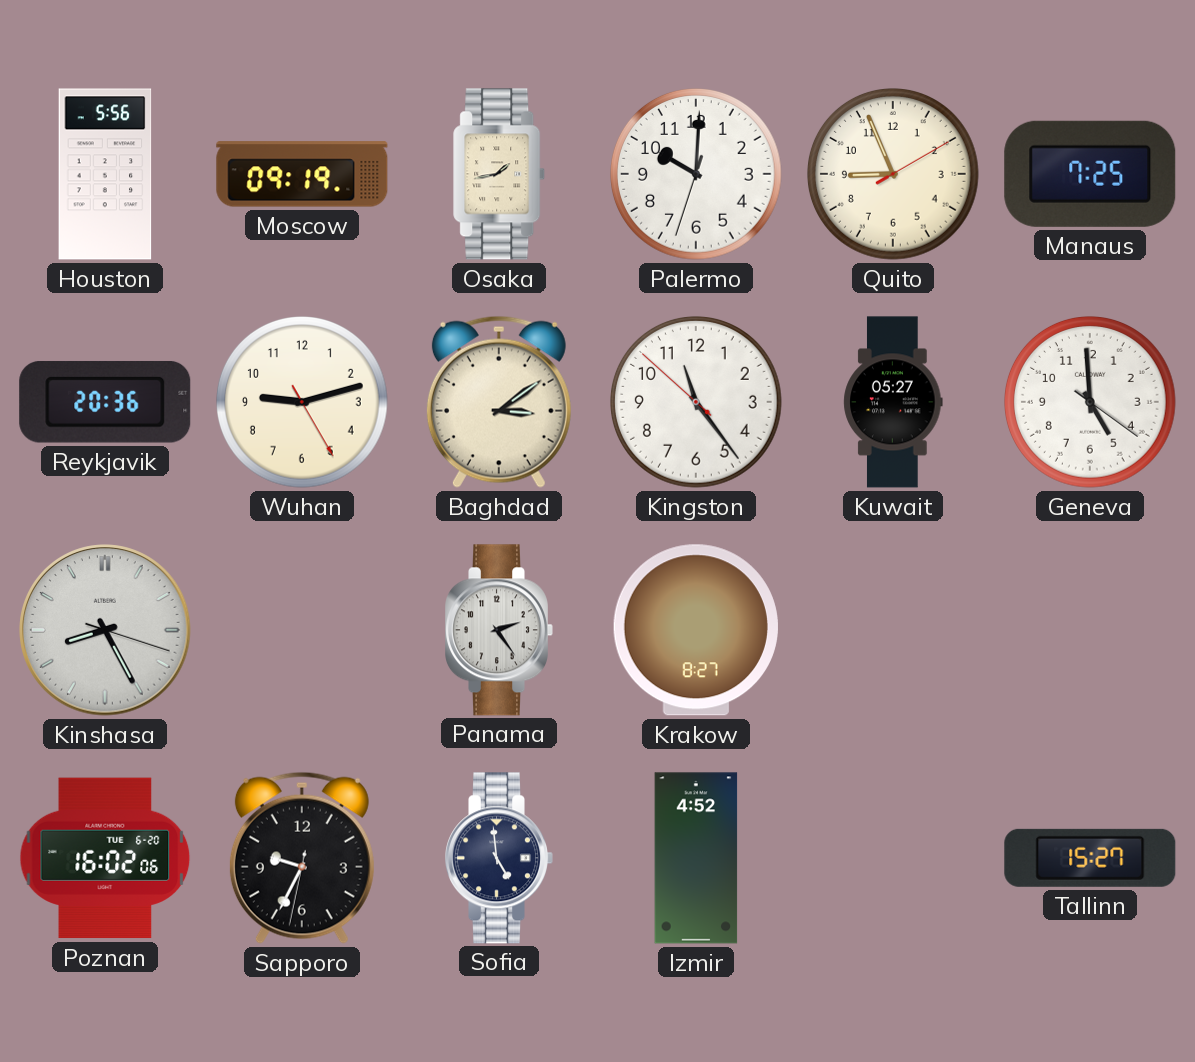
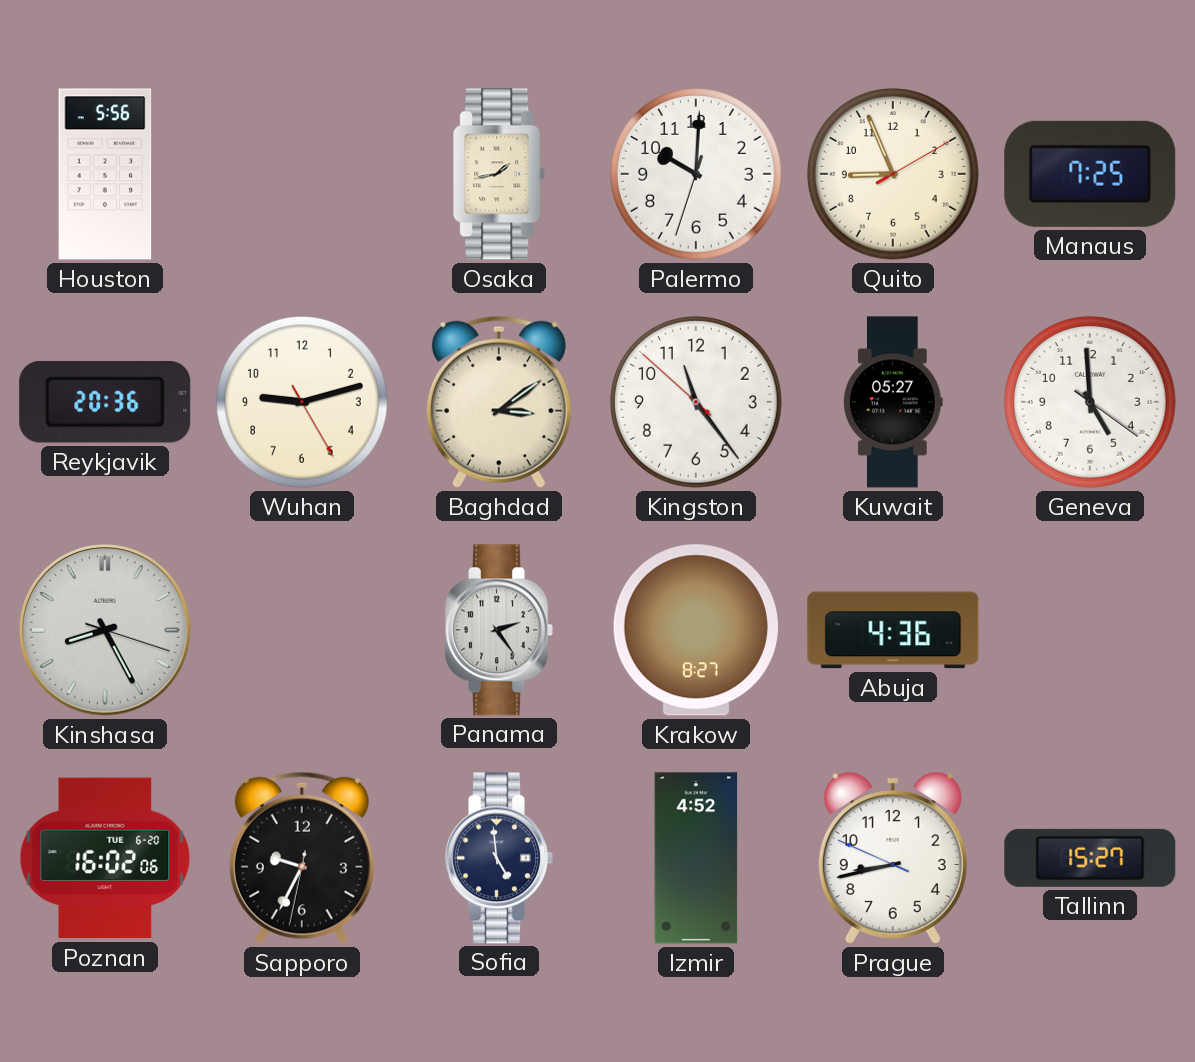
Moscow: 09:19 -> none (302, 174)
Abuja: none -> 4:36 (893, 630)
Prague: none -> 8:42 (893, 858)
